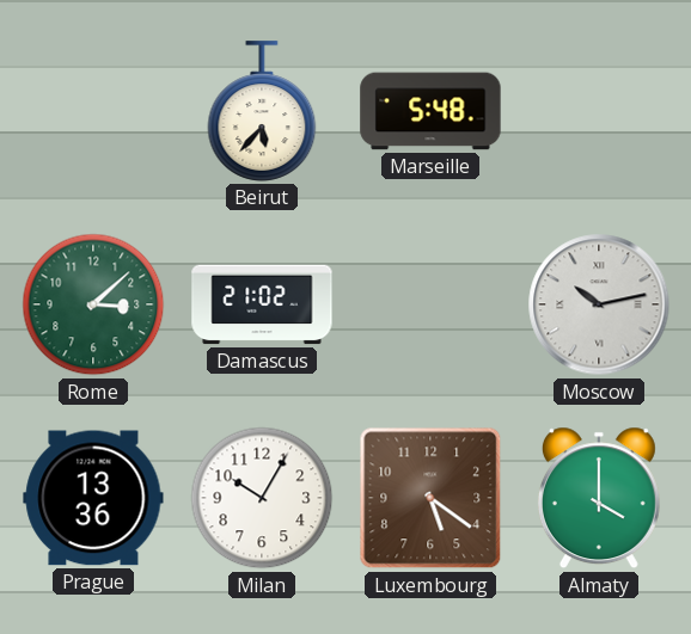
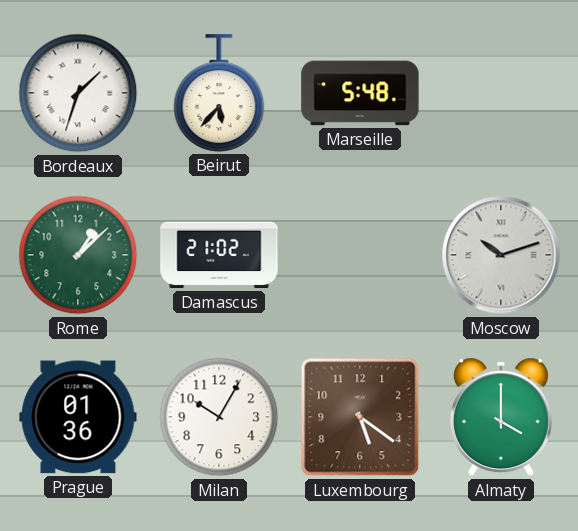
Bordeaux: none -> 1:33 (78, 93)
Rome: 3:08 -> 1:08 (78, 255)
Moscow: 10:13 -> 10:12 (501, 255)
Prague: 13:36 -> 01:36 (78, 417)
